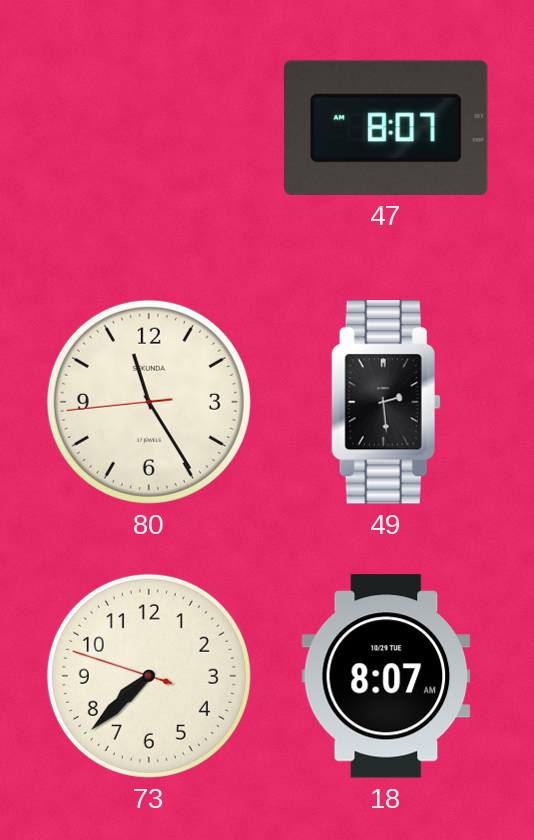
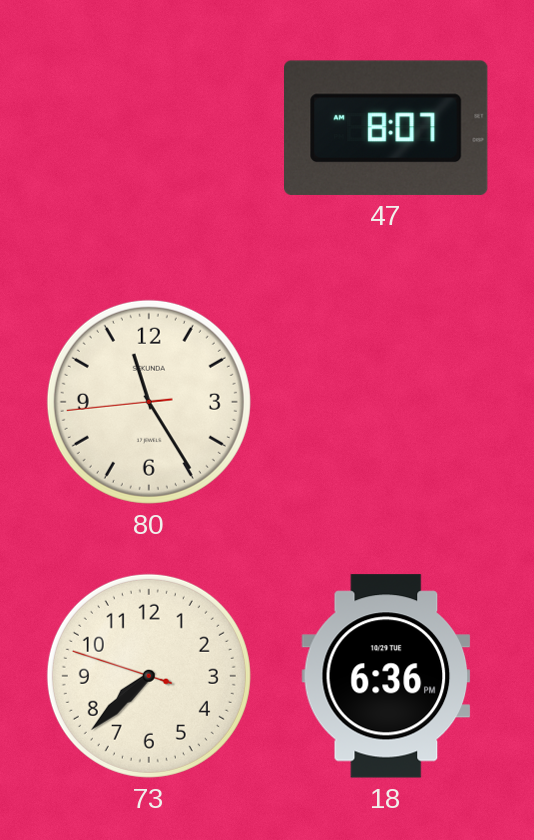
49: 2:29 -> none (386, 402)
18: 8:07 -> 6:36 (386, 676)
